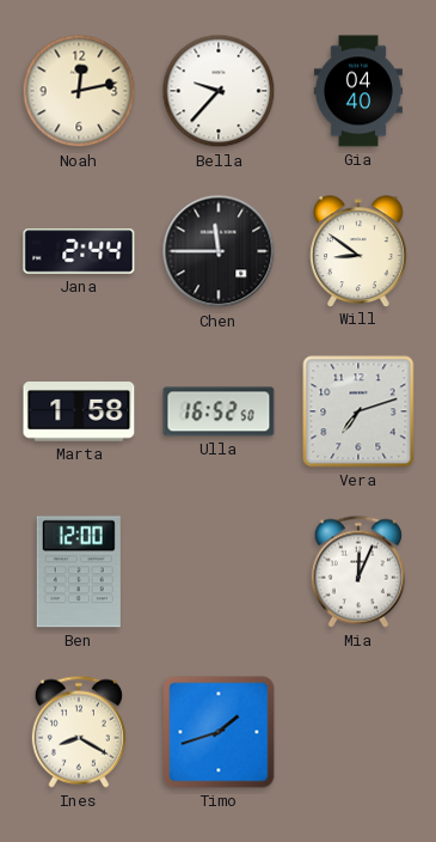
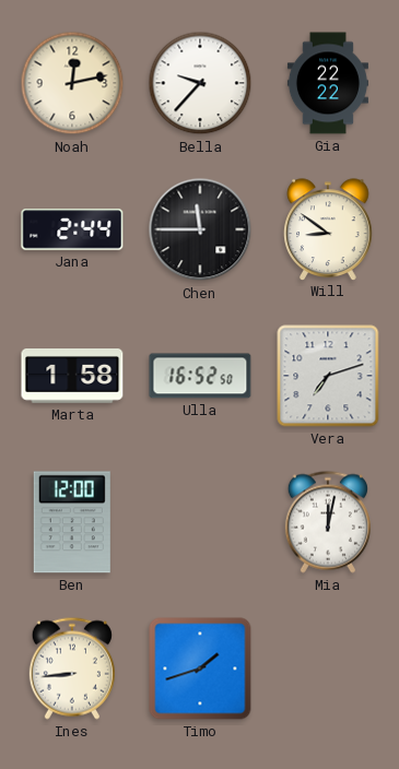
Gia: 04:40 -> 22:22 (328, 83)
Mia: 12:04 -> 12:02 (328, 522)
Ines: 8:20 -> 8:44 (72, 669)
